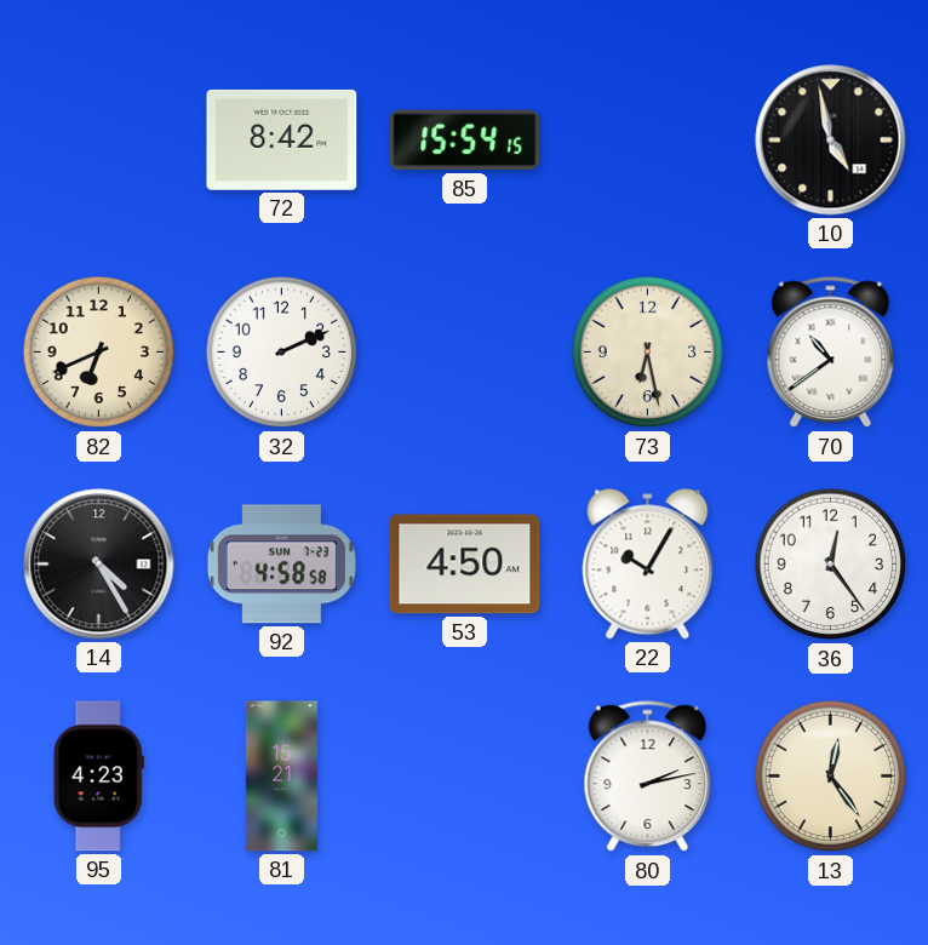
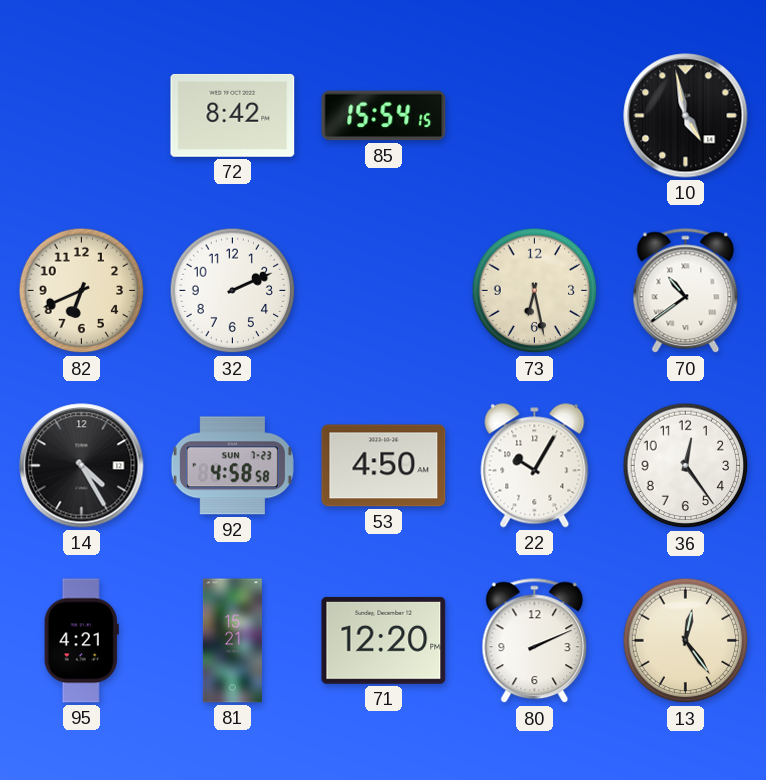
95: 4:23 -> 4:21 (81, 641)
71: none -> 12:20 (384, 640)
80: 2:13 -> 2:11 (535, 641)
